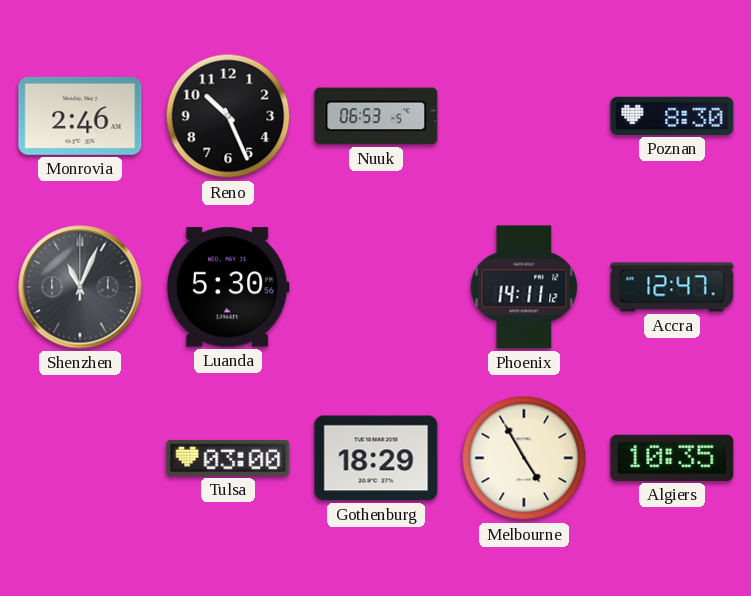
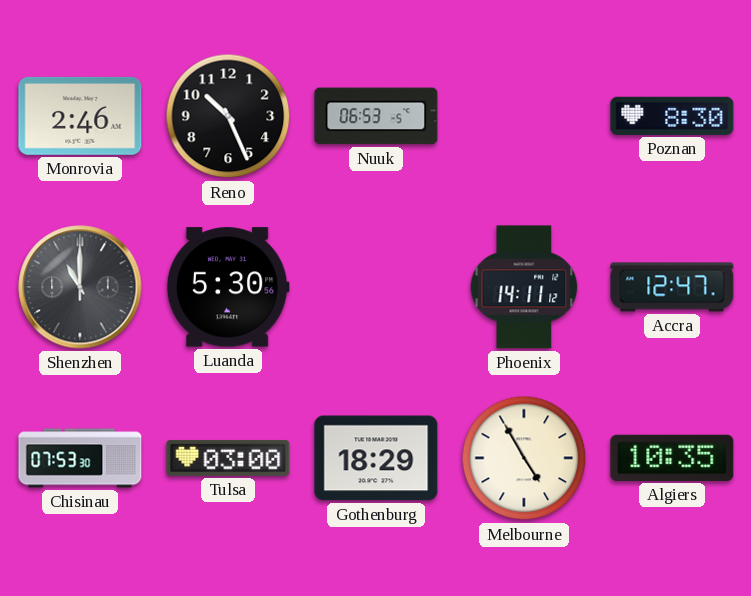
Shenzhen: 11:04 -> 11:00 (80, 287)
Chisinau: none -> 07:53 (80, 458)
